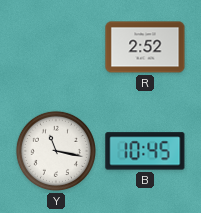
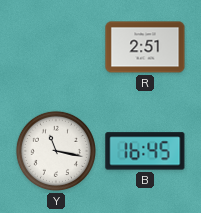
R: 2:52 -> 2:51 (145, 47)
B: 10:45 -> 16:45 (145, 151)
